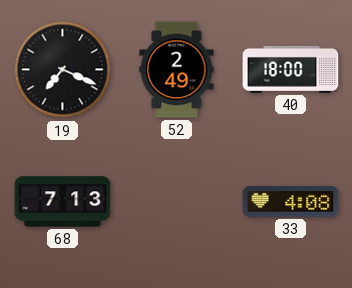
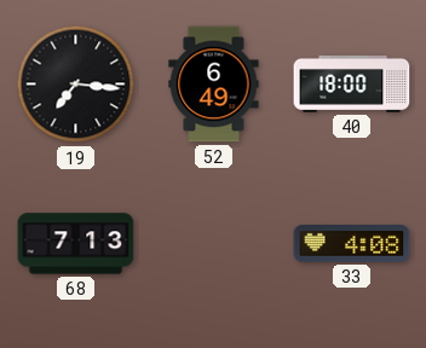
19: 7:19 -> 7:16 (76, 85)
52: 2:49 -> 6:49 (214, 85)
